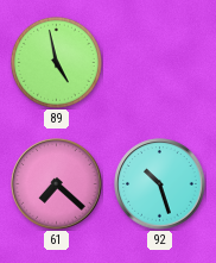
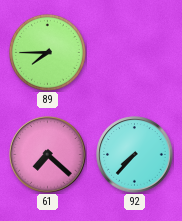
89: 4:58 -> 7:45 (47, 52)
92: 10:27 -> 7:37 (135, 155)
